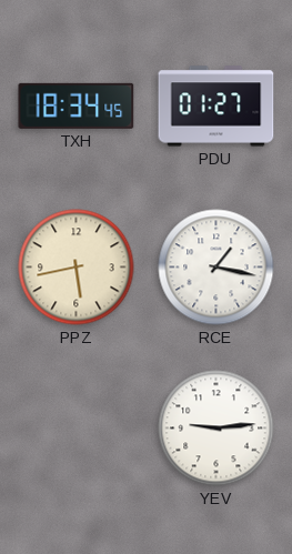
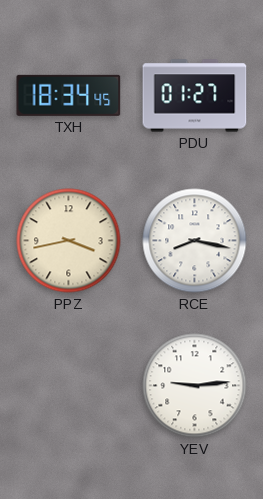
PPZ: 5:43 -> 3:43 (69, 241)
RCE: 1:17 -> 8:17 (195, 241)
